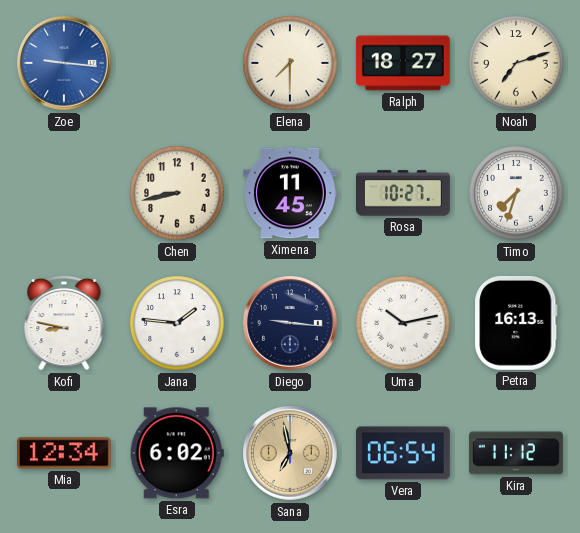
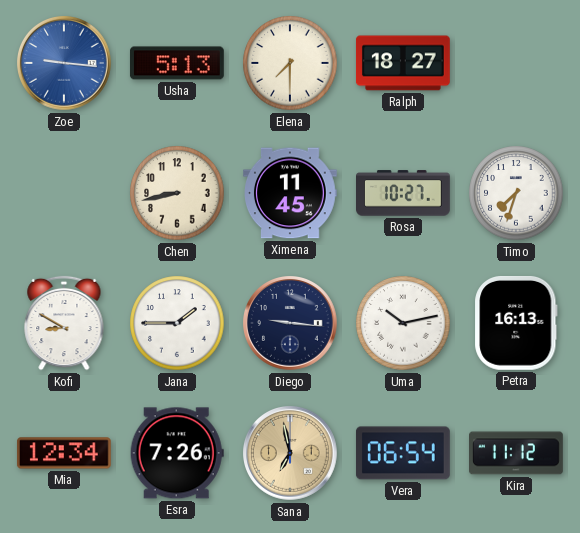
Usha: none -> 5:13 (177, 63)
Noah: 7:12 -> none (516, 63)
Kofi: 8:47 -> 8:50 (64, 323)
Jana: 1:46 -> 1:45 (177, 323)
Esra: 6:02 -> 7:26 (177, 453)
